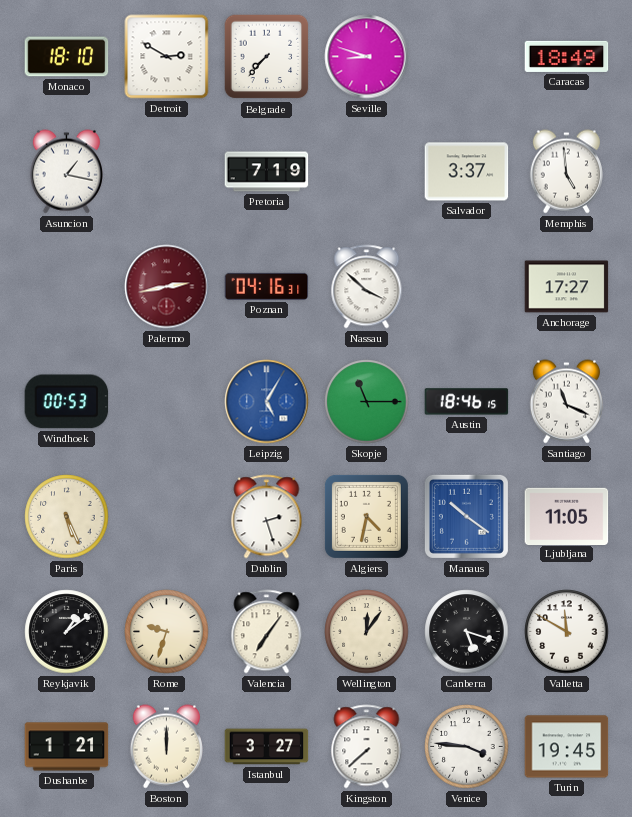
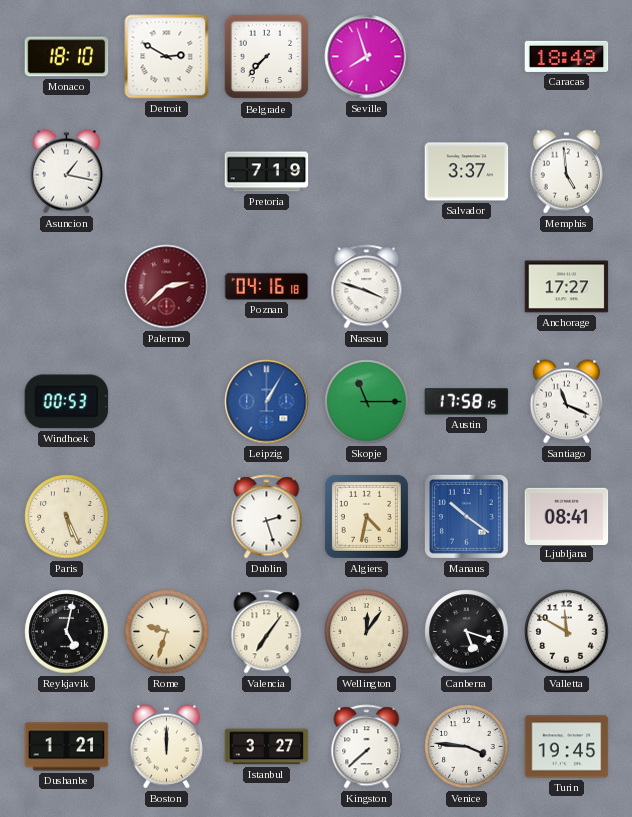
Seville: 8:48 -> 7:57 (367, 57)
Palermo: 2:43 -> 2:38 (167, 287)
Poznan: 04:16:31 -> 04:16:18 (267, 286)
Nassau: 3:52 -> 3:48 (367, 287)
Leipzig: 5:05 -> 1:05 (267, 402)
Austin: 18:46 -> 17:58 (467, 402)
Ljubljana: 11:05 -> 08:41 (567, 516)
Reykjavik: 1:09 -> 5:02 (67, 632)
